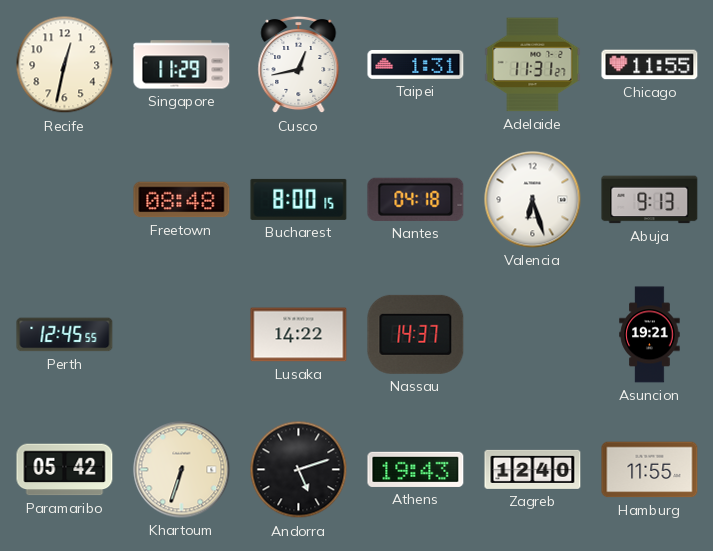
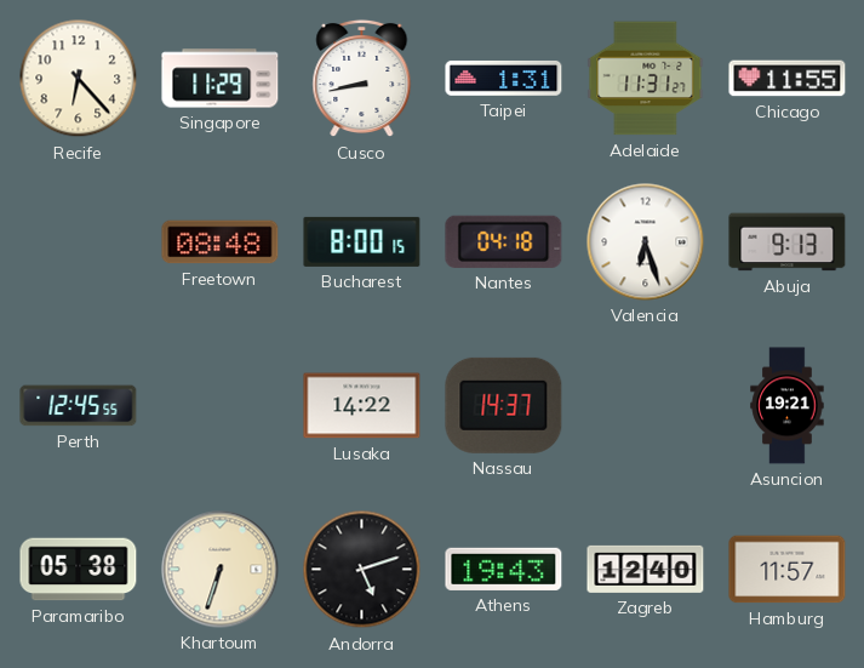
Recife: 12:32 -> 6:23 (79, 79)
Cusco: 12:43 -> 8:43 (362, 79)
Paramaribo: 05:42 -> 05:38 (79, 570)
Hamburg: 11:55 -> 11:57 (788, 570)
